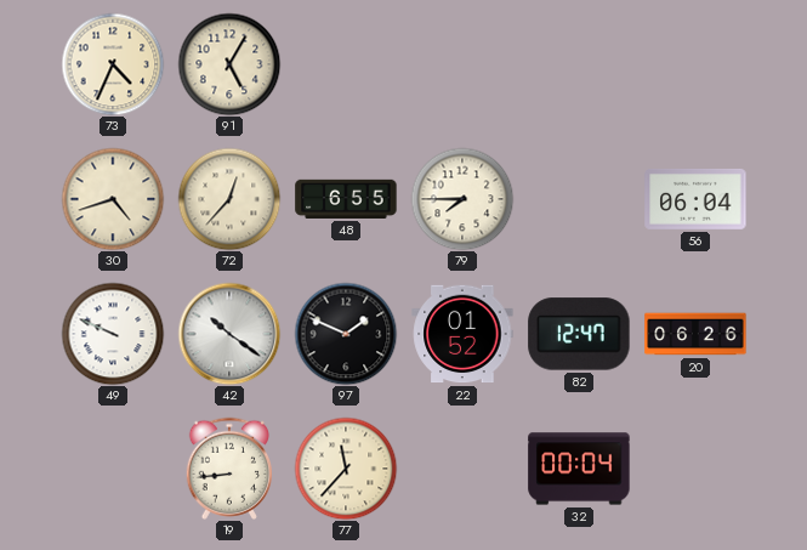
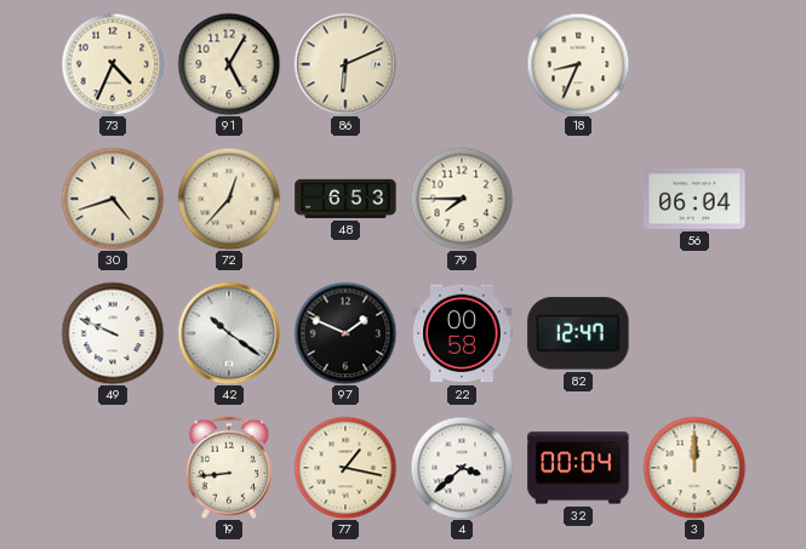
86: none -> 6:11 (345, 64)
18: none -> 8:34 (578, 64)
48: 6:55 -> 6:53 (345, 199)
22: 01:52 -> 00:58 (462, 333)
20: 06:26 -> none (695, 334)
77: 11:37 -> 1:17 (345, 468)
4: none -> 3:38 (462, 468)
3: none -> 12:00 (694, 468)
